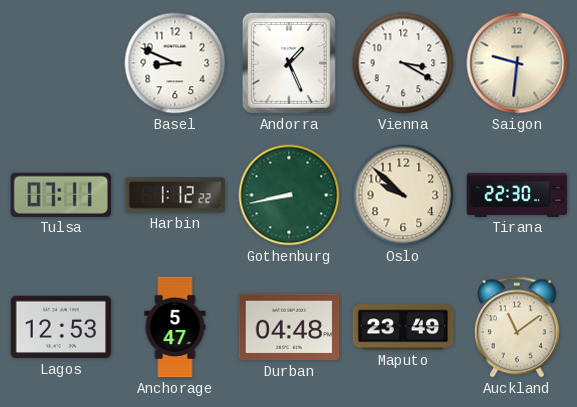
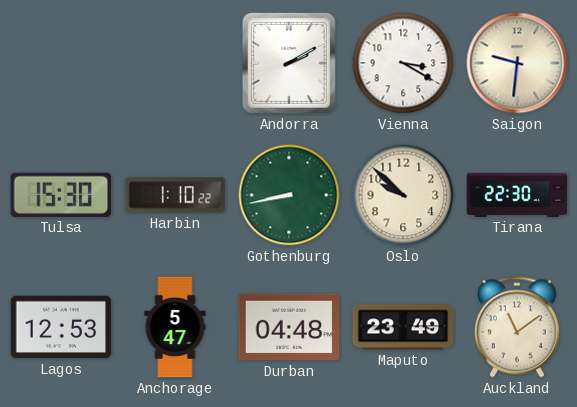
Basel: 8:49 -> none (175, 63)
Andorra: 1:26 -> 2:10 (289, 63)
Tulsa: 07:11 -> 15:30 (60, 195)
Harbin: 1:12 -> 1:10 (175, 195)
